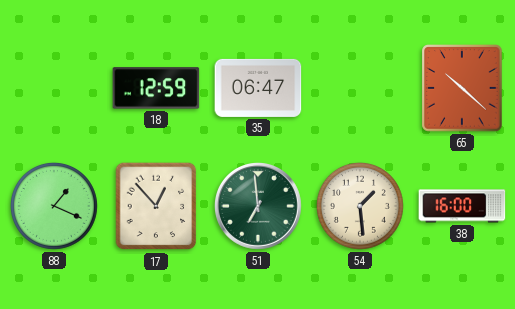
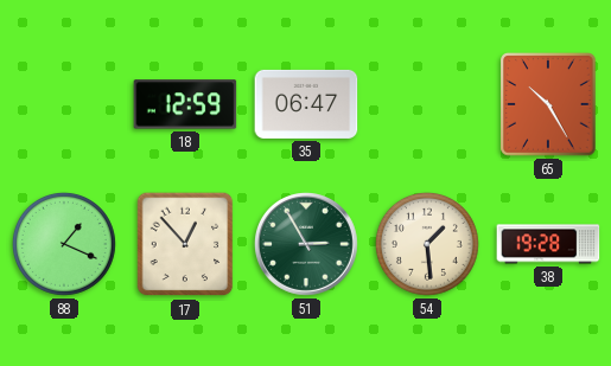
65: 10:22 -> 10:25 (548, 104)
51: 6:59 -> 2:55 (307, 245)
38: 16:00 -> 19:28 (548, 244)
